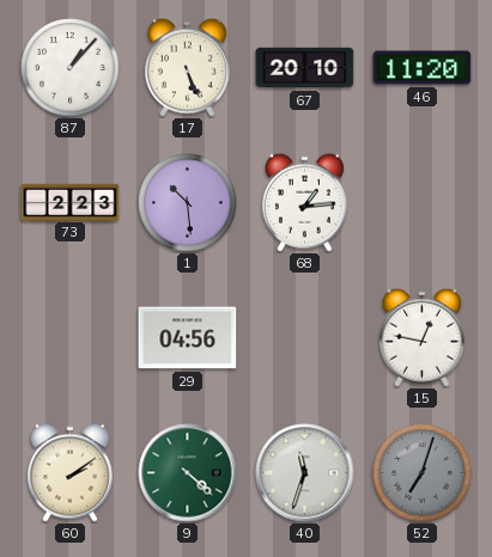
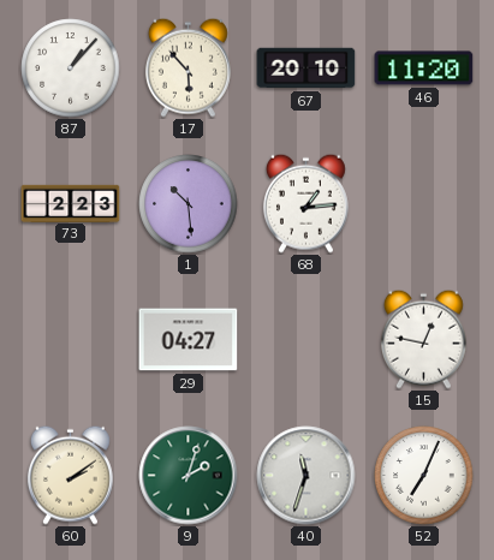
17: 5:26 -> 5:53 (188, 67)
29: 04:56 -> 04:27 (189, 340)
9: 4:22 -> 2:03 (189, 476)
52: 7:03 -> 7:04 (424, 476)
52 dial: grey -> white (424, 476)
